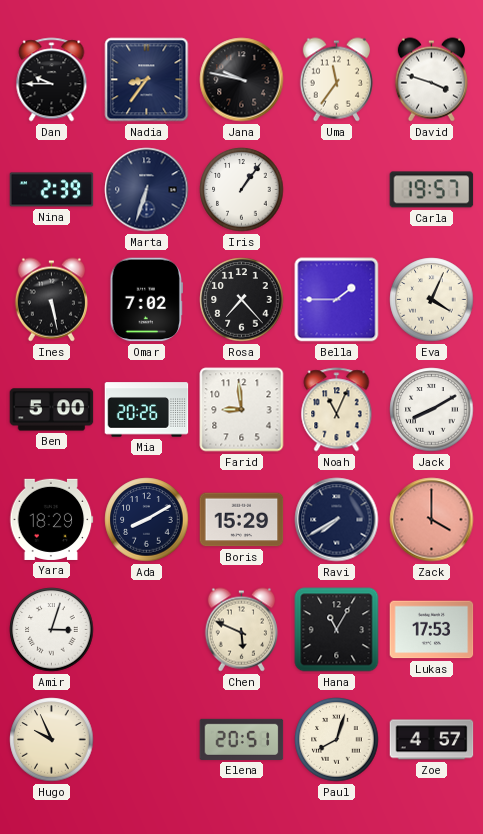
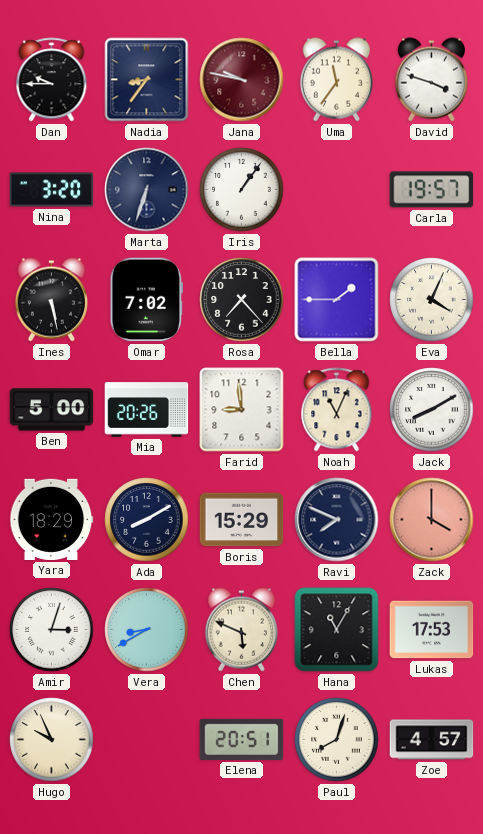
Jana dial: black -> burgundy (242, 80)
Nina: 2:39 -> 3:20 (52, 190)
Ravi: 7:40 -> 7:49 (337, 520)
Vera: none -> 8:40 (147, 630)
